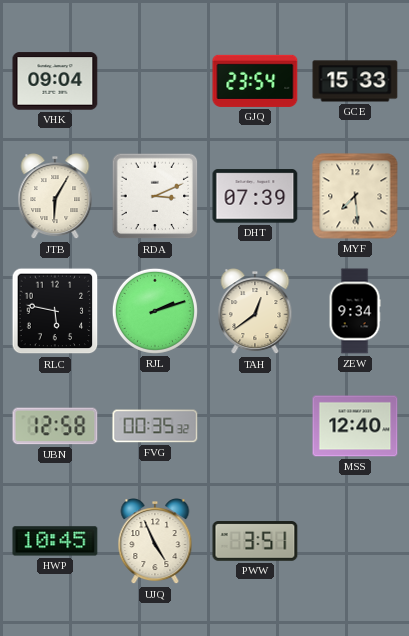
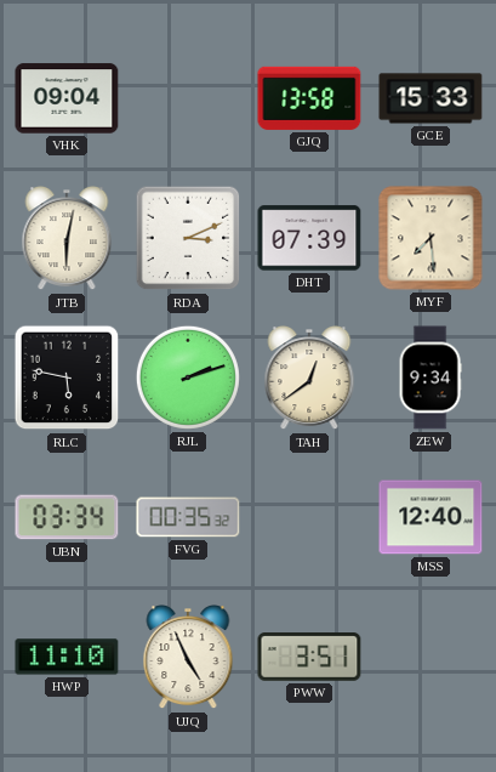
GJQ: 23:54 -> 13:58 (309, 98)
JTB: 6:05 -> 6:02 (67, 239)
UBN: 12:58 -> 03:34 (67, 517)
HWP: 10:45 -> 11:10 (67, 657)
